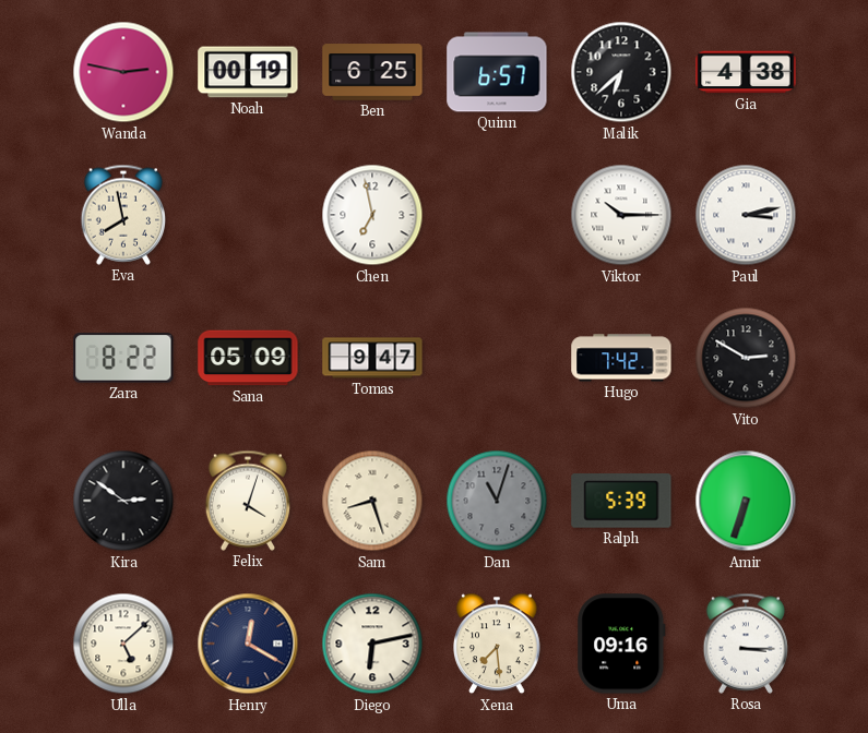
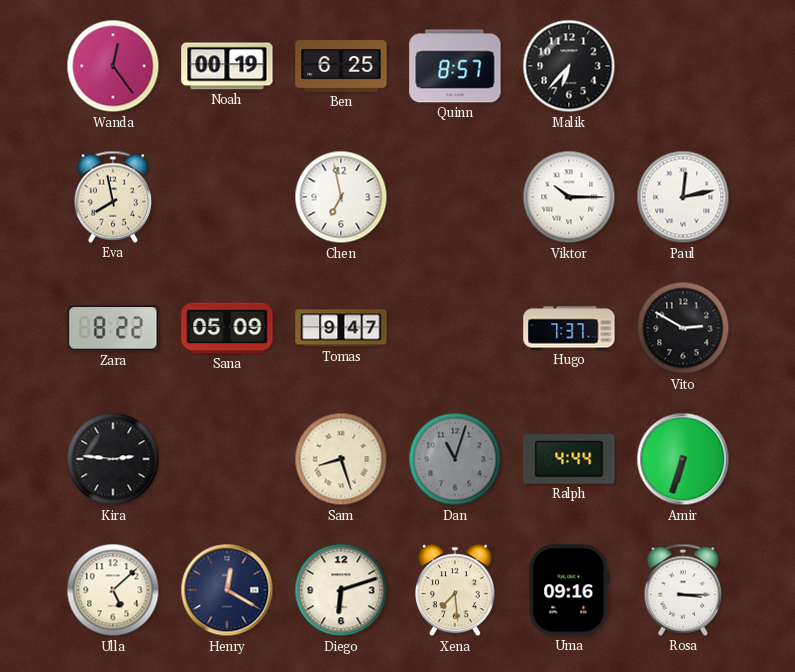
Wanda: 2:47 -> 12:24 (113, 66)
Quinn: 6:57 -> 8:57 (455, 66)
Malik: 6:38 -> 6:37 (569, 66)
Gia: 4:38 -> none (746, 72)
Paul: 3:13 -> 12:13 (683, 197)
Hugo: 7:42 -> 7:37 (569, 328)
Kira: 2:51 -> 2:46 (113, 459)
Felix: 4:03 -> none (248, 501)
Ralph: 5:39 -> 4:44 (569, 459)
Diego: 6:13 -> 6:12 (341, 590)
